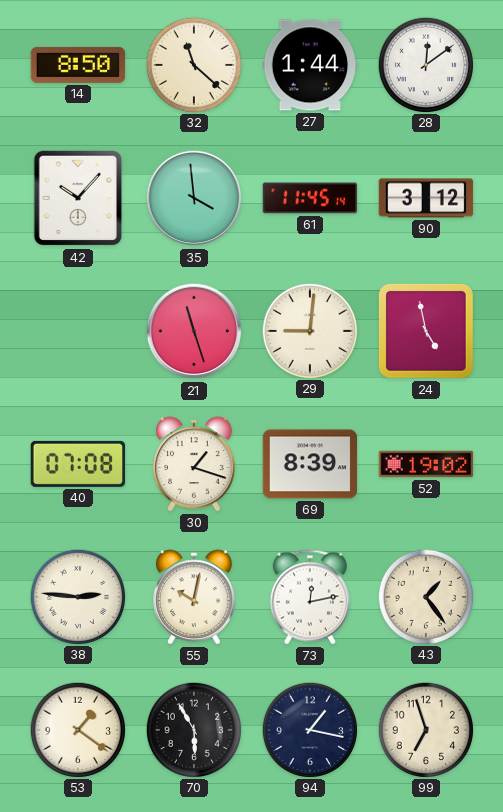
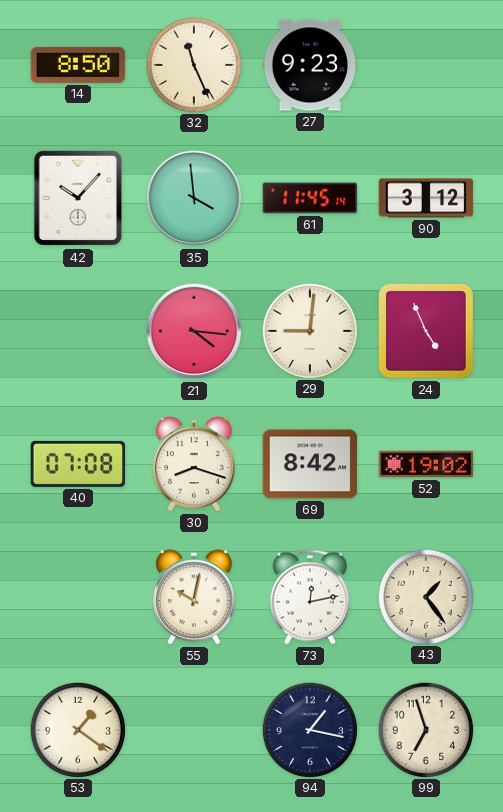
32: 11:22 -> 11:26 (193, 64)
27: 1:44 -> 9:23 (310, 65)
28: 12:09 -> none (425, 64)
21: 11:27 -> 4:16 (194, 331)
24: 4:58 -> 4:56 (426, 331)
30: 1:18 -> 8:18 (194, 464)
69: 8:39 -> 8:42 (310, 464)
38: 2:46 -> none (77, 596)
70: 5:55 -> none (193, 729)
